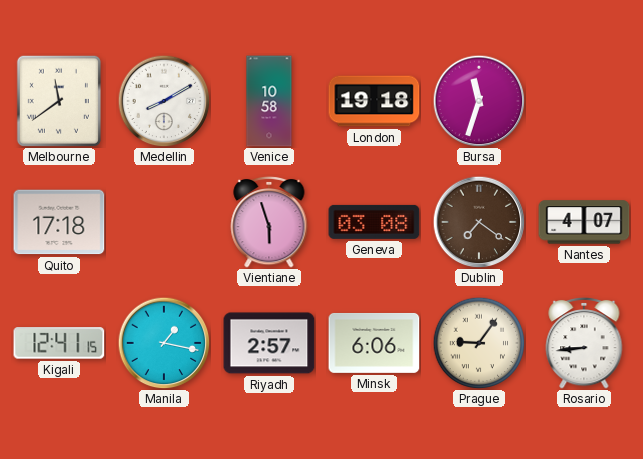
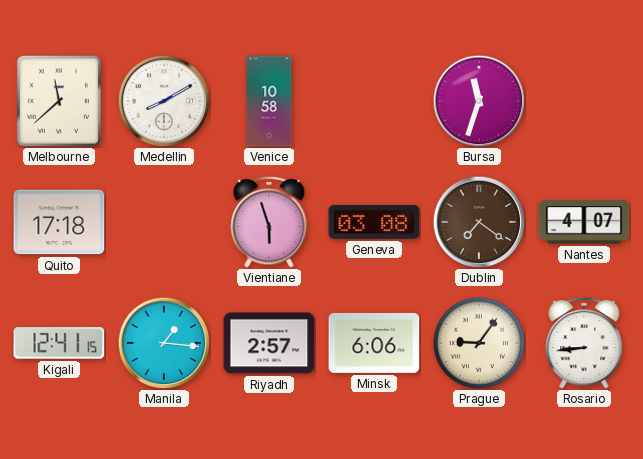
Melbourne: 11:39 -> 11:38 (59, 101)
London: 19:18 -> none (374, 101)
Manila: 1:17 -> 1:16 (164, 343)
